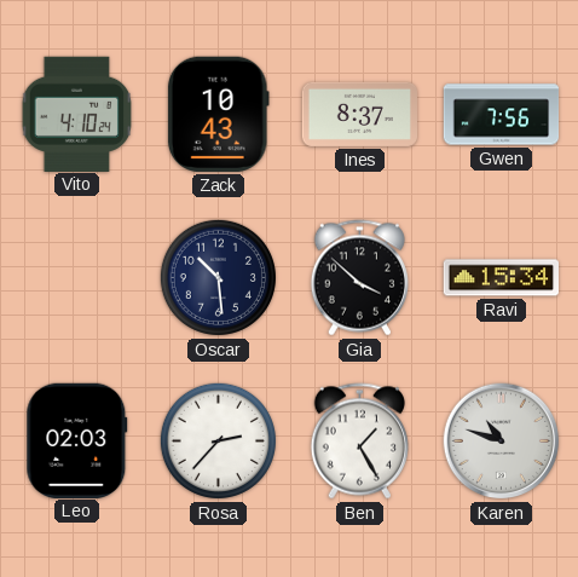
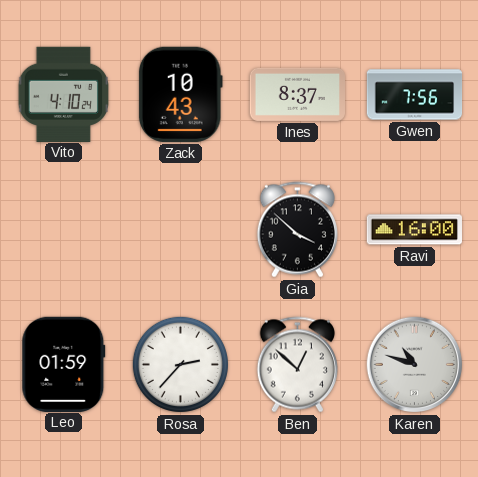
Oscar: 10:29 -> none (218, 277)
Ravi: 15:34 -> 16:00 (414, 230)
Leo: 02:03 -> 01:59 (64, 364)
Ben: 1:25 -> 12:52 (297, 365)
